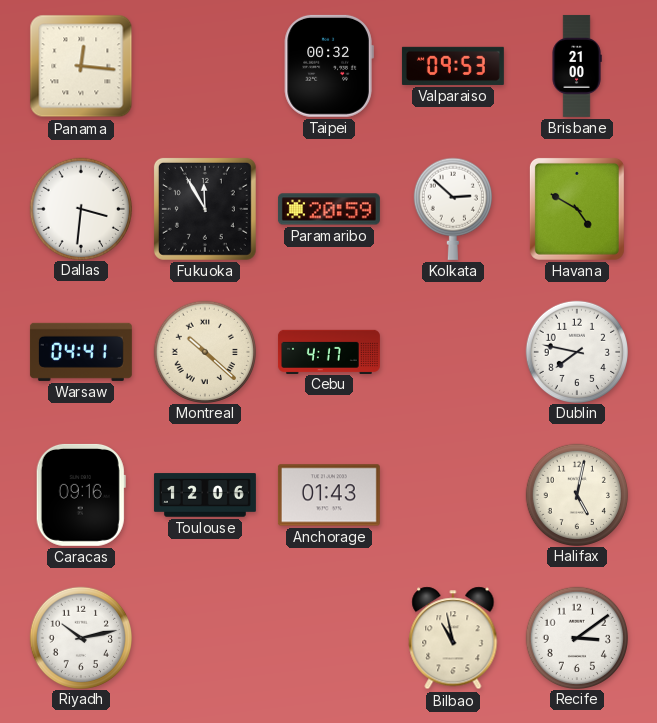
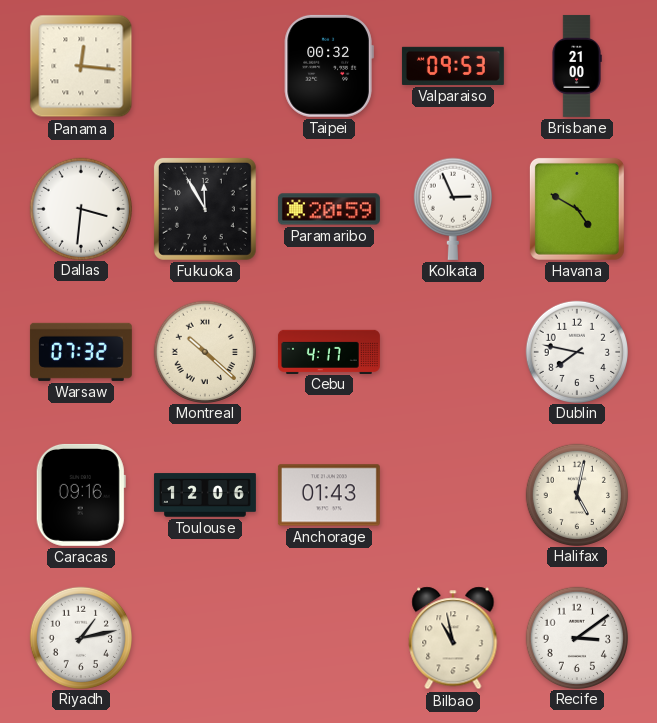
Kolkata: 2:52 -> 2:56 (453, 209)
Warsaw: 04:41 -> 07:32 (81, 352)
Riyadh: 10:13 -> 1:13 (80, 637)
